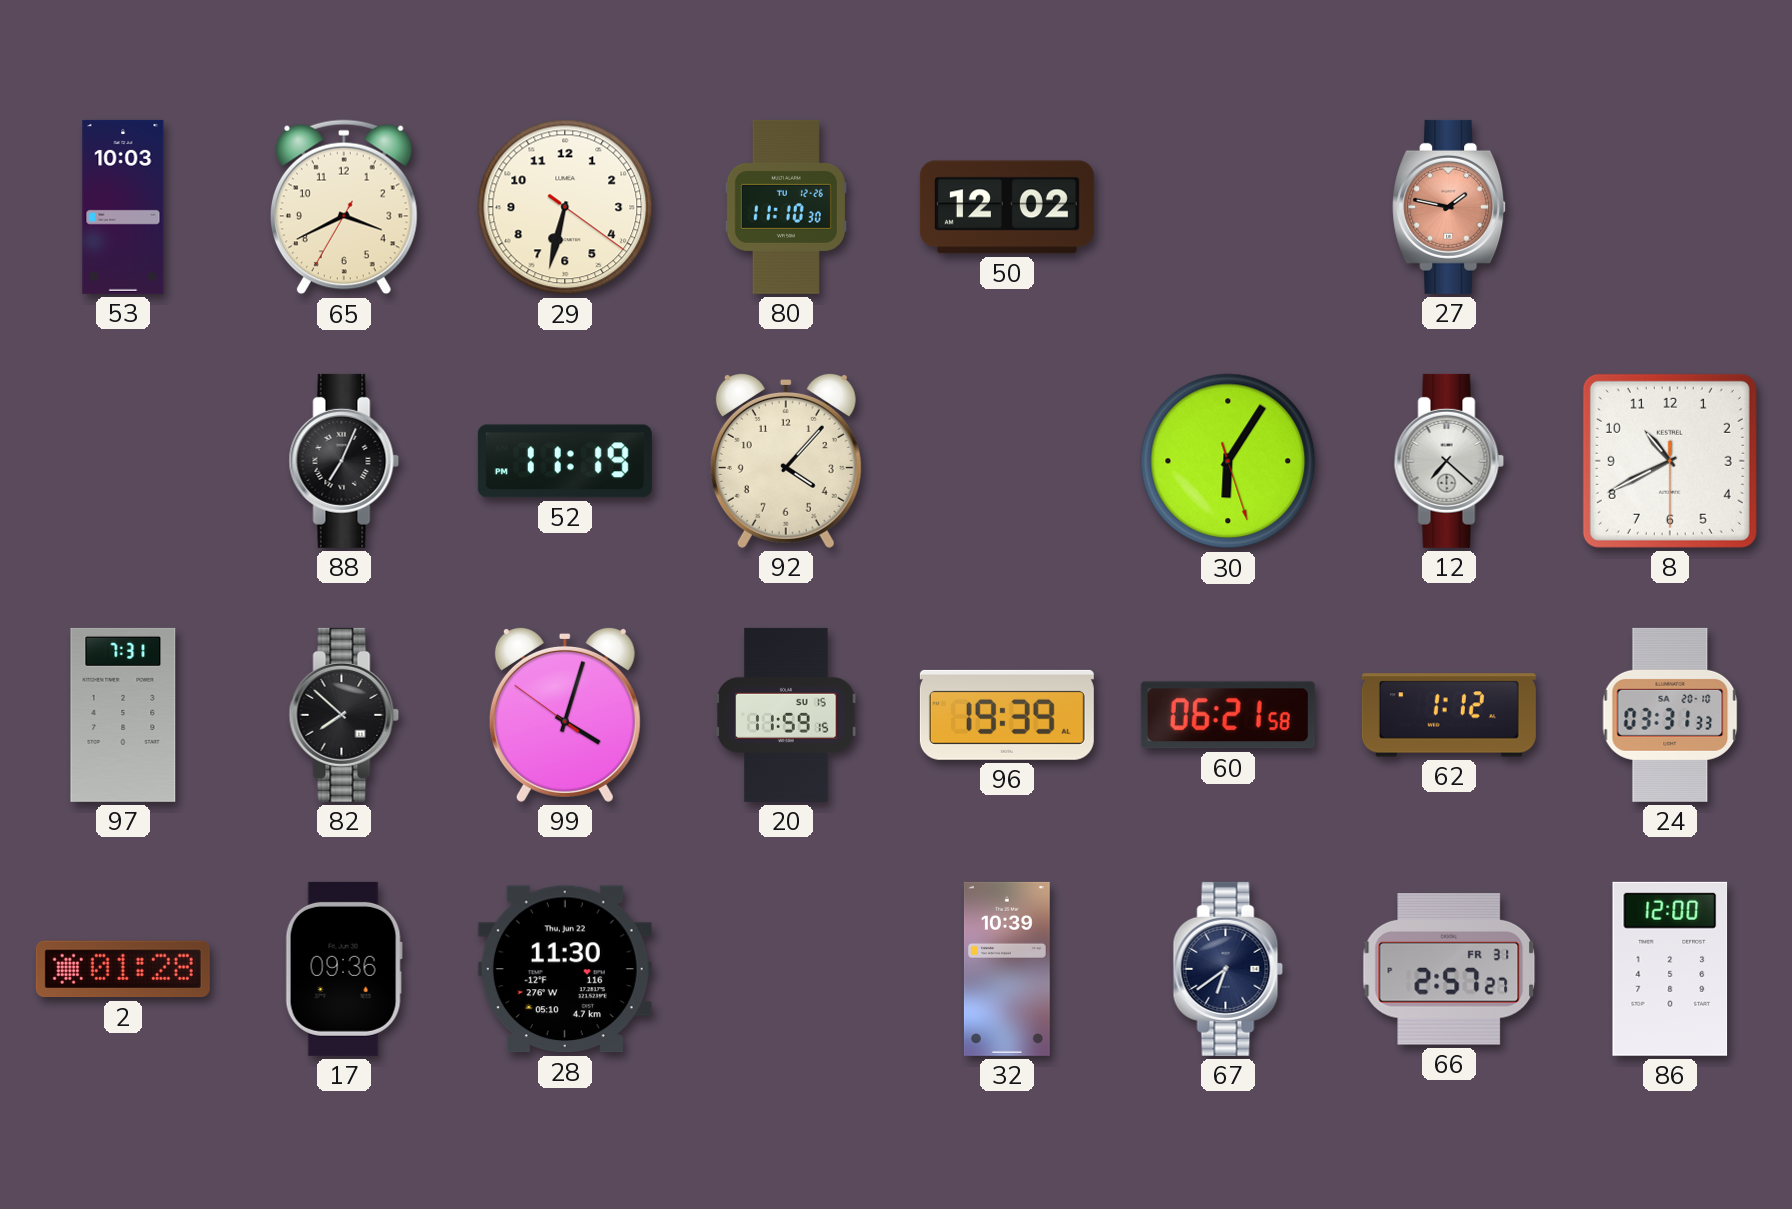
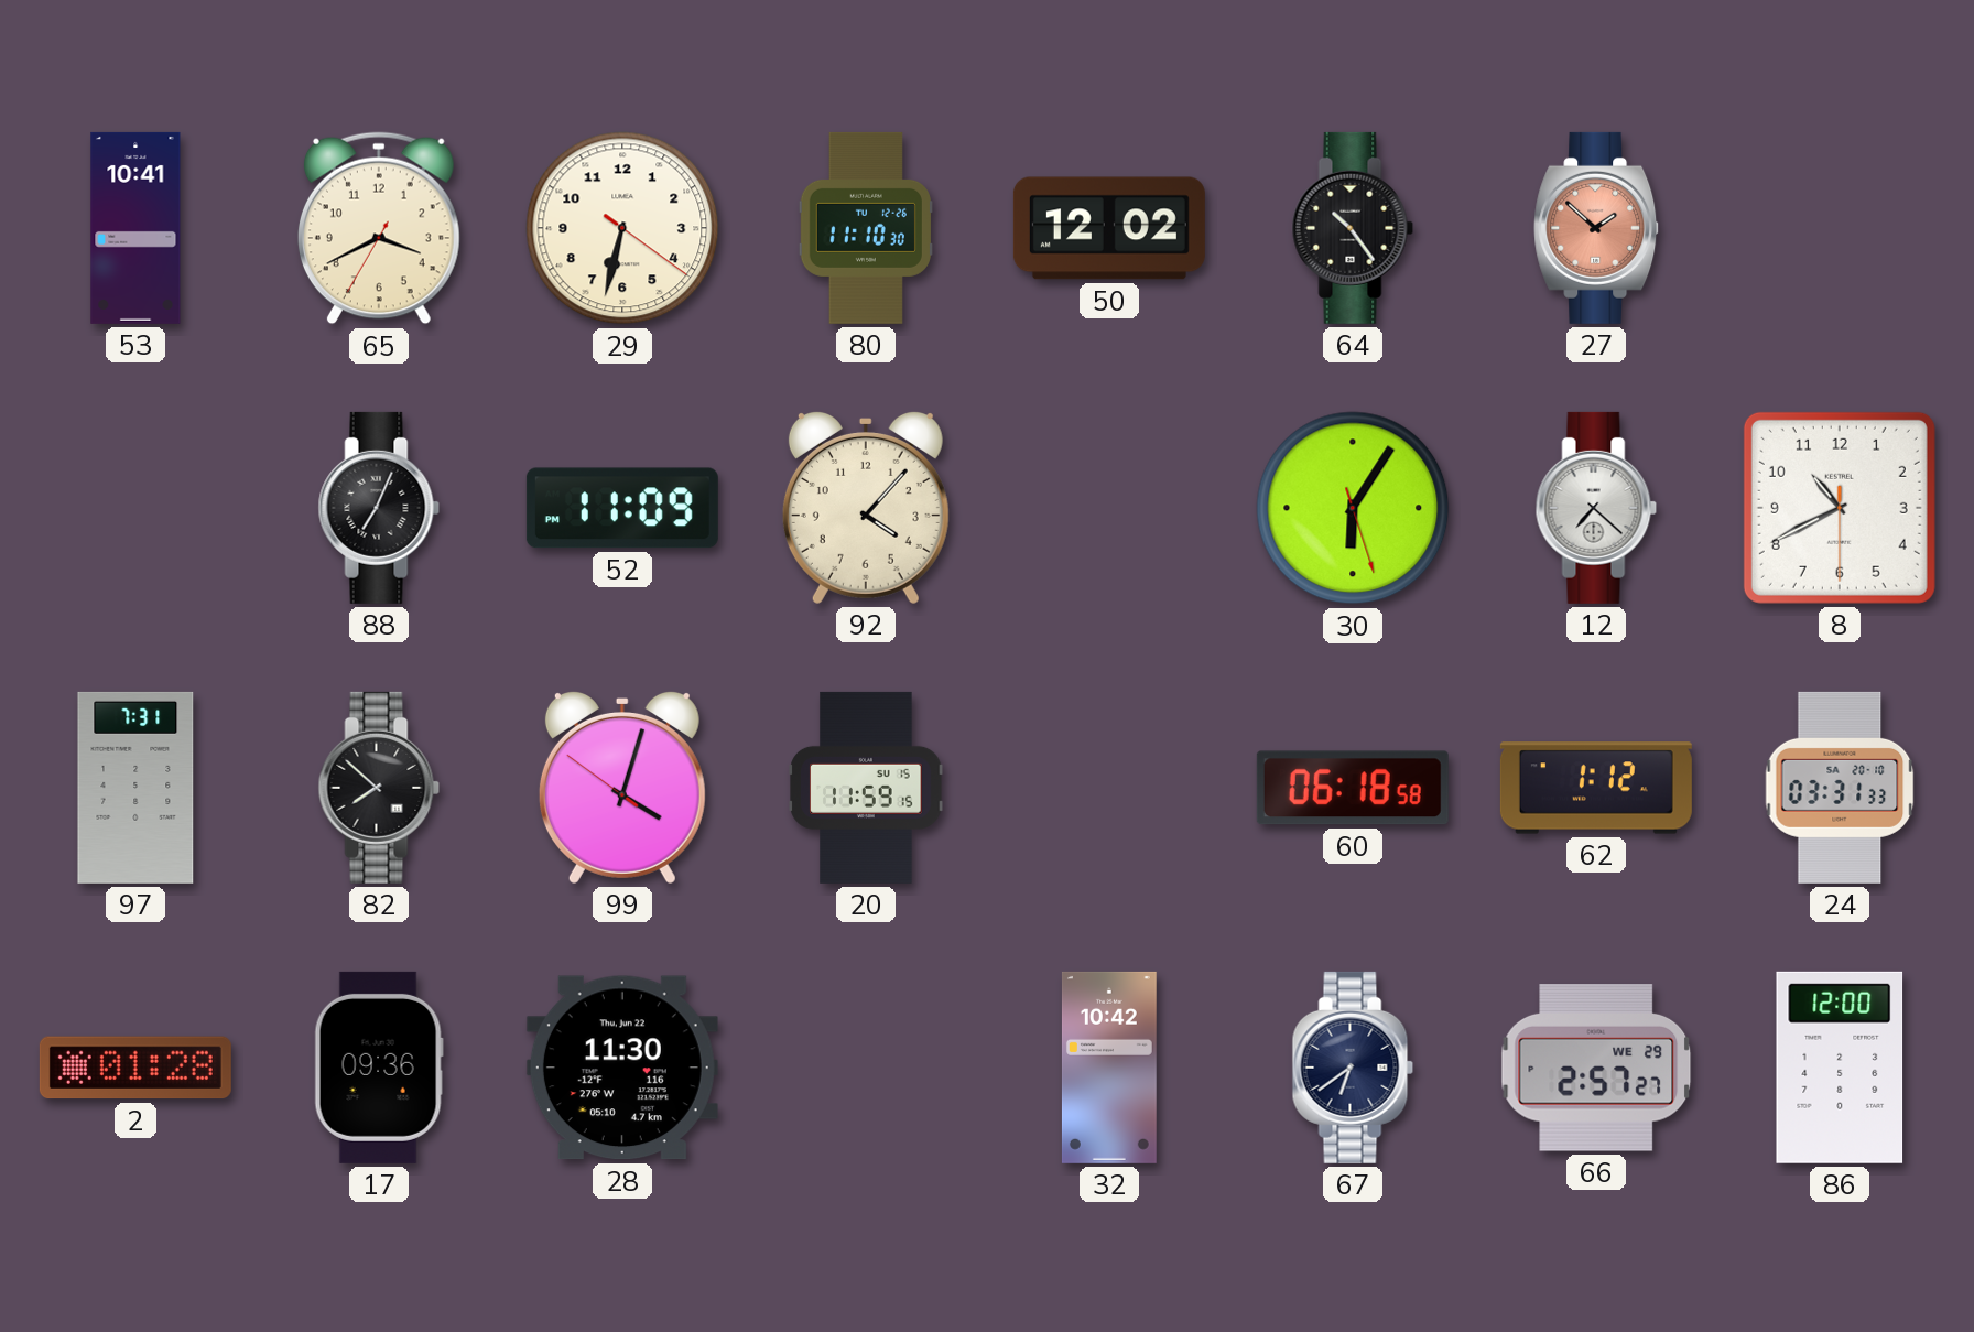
53: 10:03 -> 10:41 (135, 228)
64: none -> 10:24 (1353, 228)
27: 1:47 -> 1:52 (1597, 228)
52: 11:19 -> 11:09 (622, 508)
96: 19:39 -> none (1007, 715)
60: 06:21 -> 06:18 (1353, 788)
32: 10:39 -> 10:42 (1109, 1068)
66 date: FR 31 -> WE 29 (1596, 1069)
